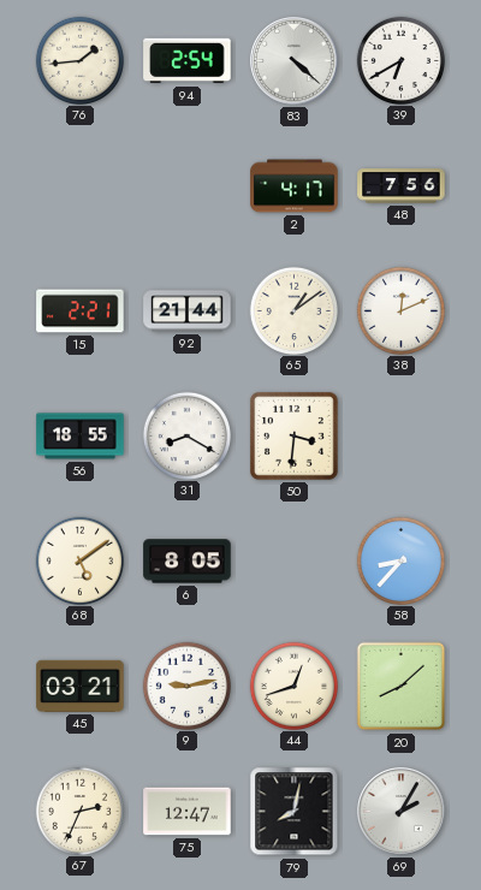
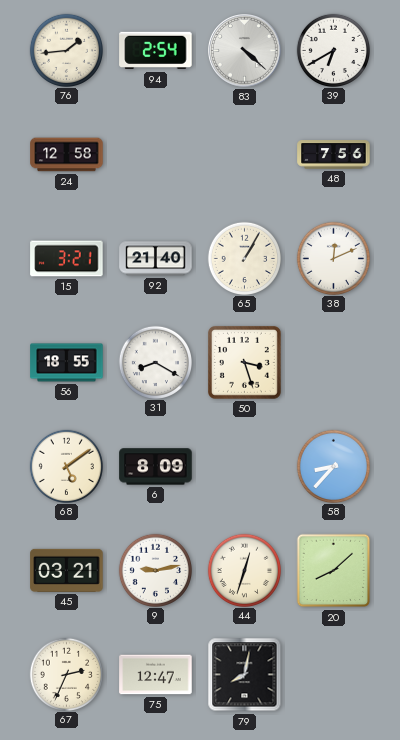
24: none -> 12:58 (67, 155)
2: 4:17 -> none (295, 186)
15: 2:21 -> 3:21 (67, 259)
92: 21:44 -> 21:40 (156, 259)
65: 1:09 -> 1:05 (244, 258)
50: 3:31 -> 3:27 (244, 362)
6: 8:05 -> 8:09 (156, 467)
44: 12:42 -> 12:33 (244, 570)
69: 2:05 -> none (402, 812)
